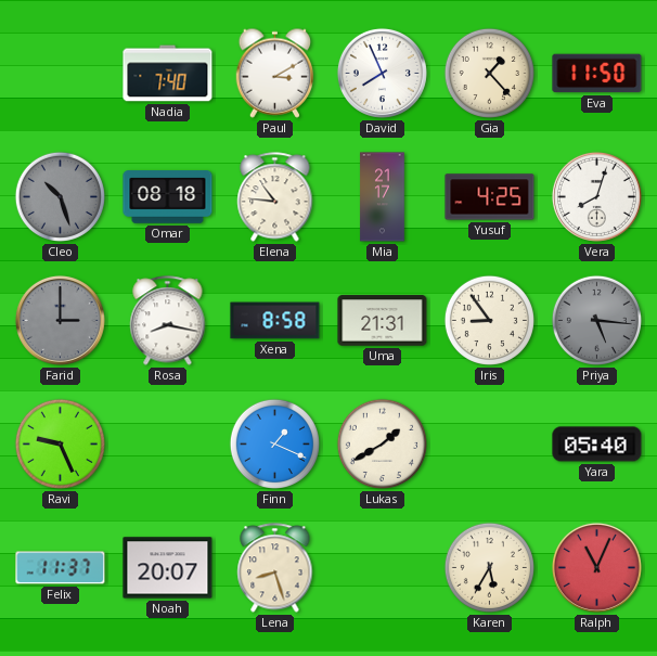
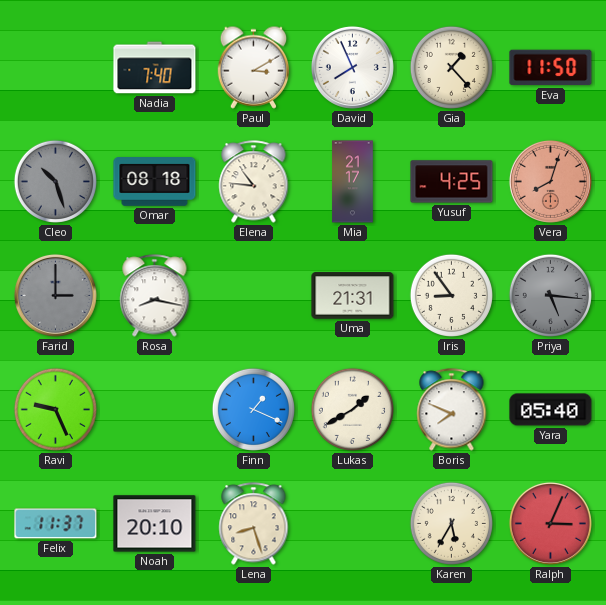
Vera dial: white -> salmon (550, 181)
Xena: 8:58 -> none (275, 321)
Boris: none -> 7:49 (452, 410)
Noah: 20:07 -> 20:10 (155, 524)
Ralph: 11:04 -> 3:04 (550, 523)
